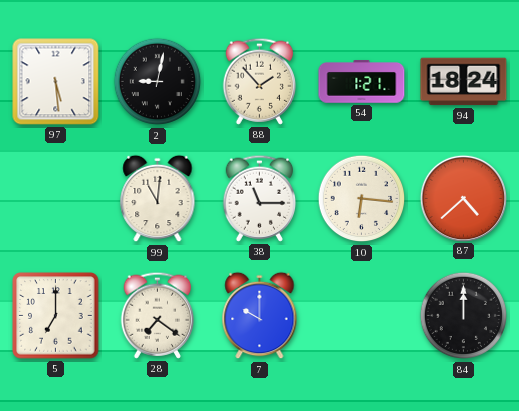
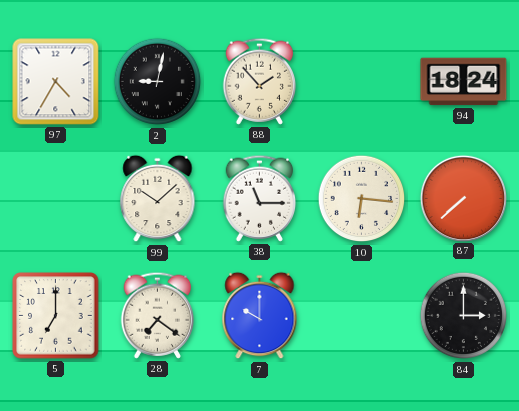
97: 5:29 -> 4:35 (56, 82)
54: 1:21 -> none (362, 82)
99: 11:01 -> 10:08 (158, 199)
87: 4:38 -> 7:38 (463, 198)
84: 12:00 -> 3:00 (464, 316)
